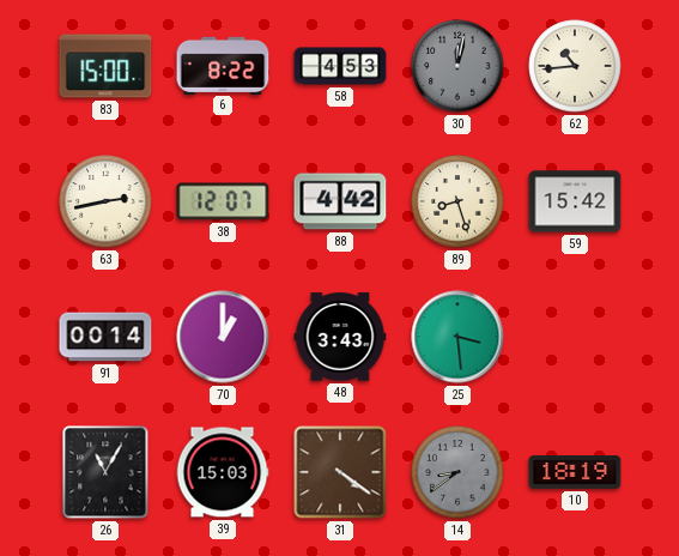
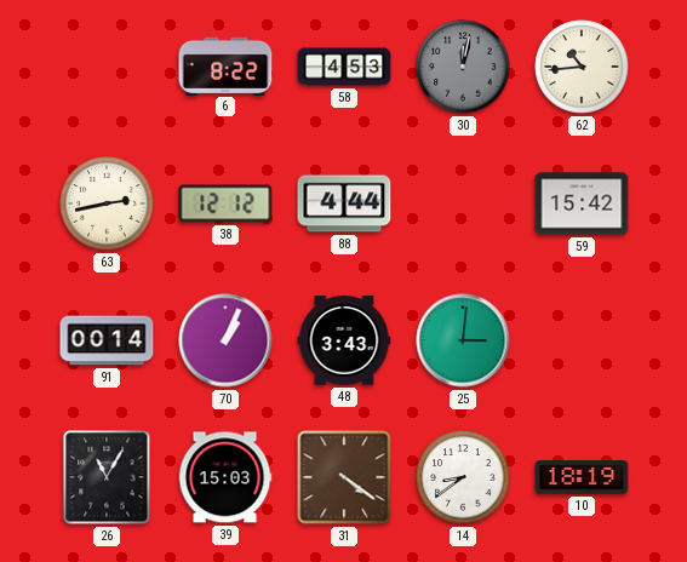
83: 15:00 -> none (105, 66)
38: 12:07 -> 12:12 (225, 203)
88: 4:42 -> 4:44 (344, 203)
89: 8:27 -> none (457, 201)
70: 1:00 -> 1:04 (225, 340)
25: 3:29 -> 3:01 (463, 340)
14 dial: grey -> white (463, 477)
